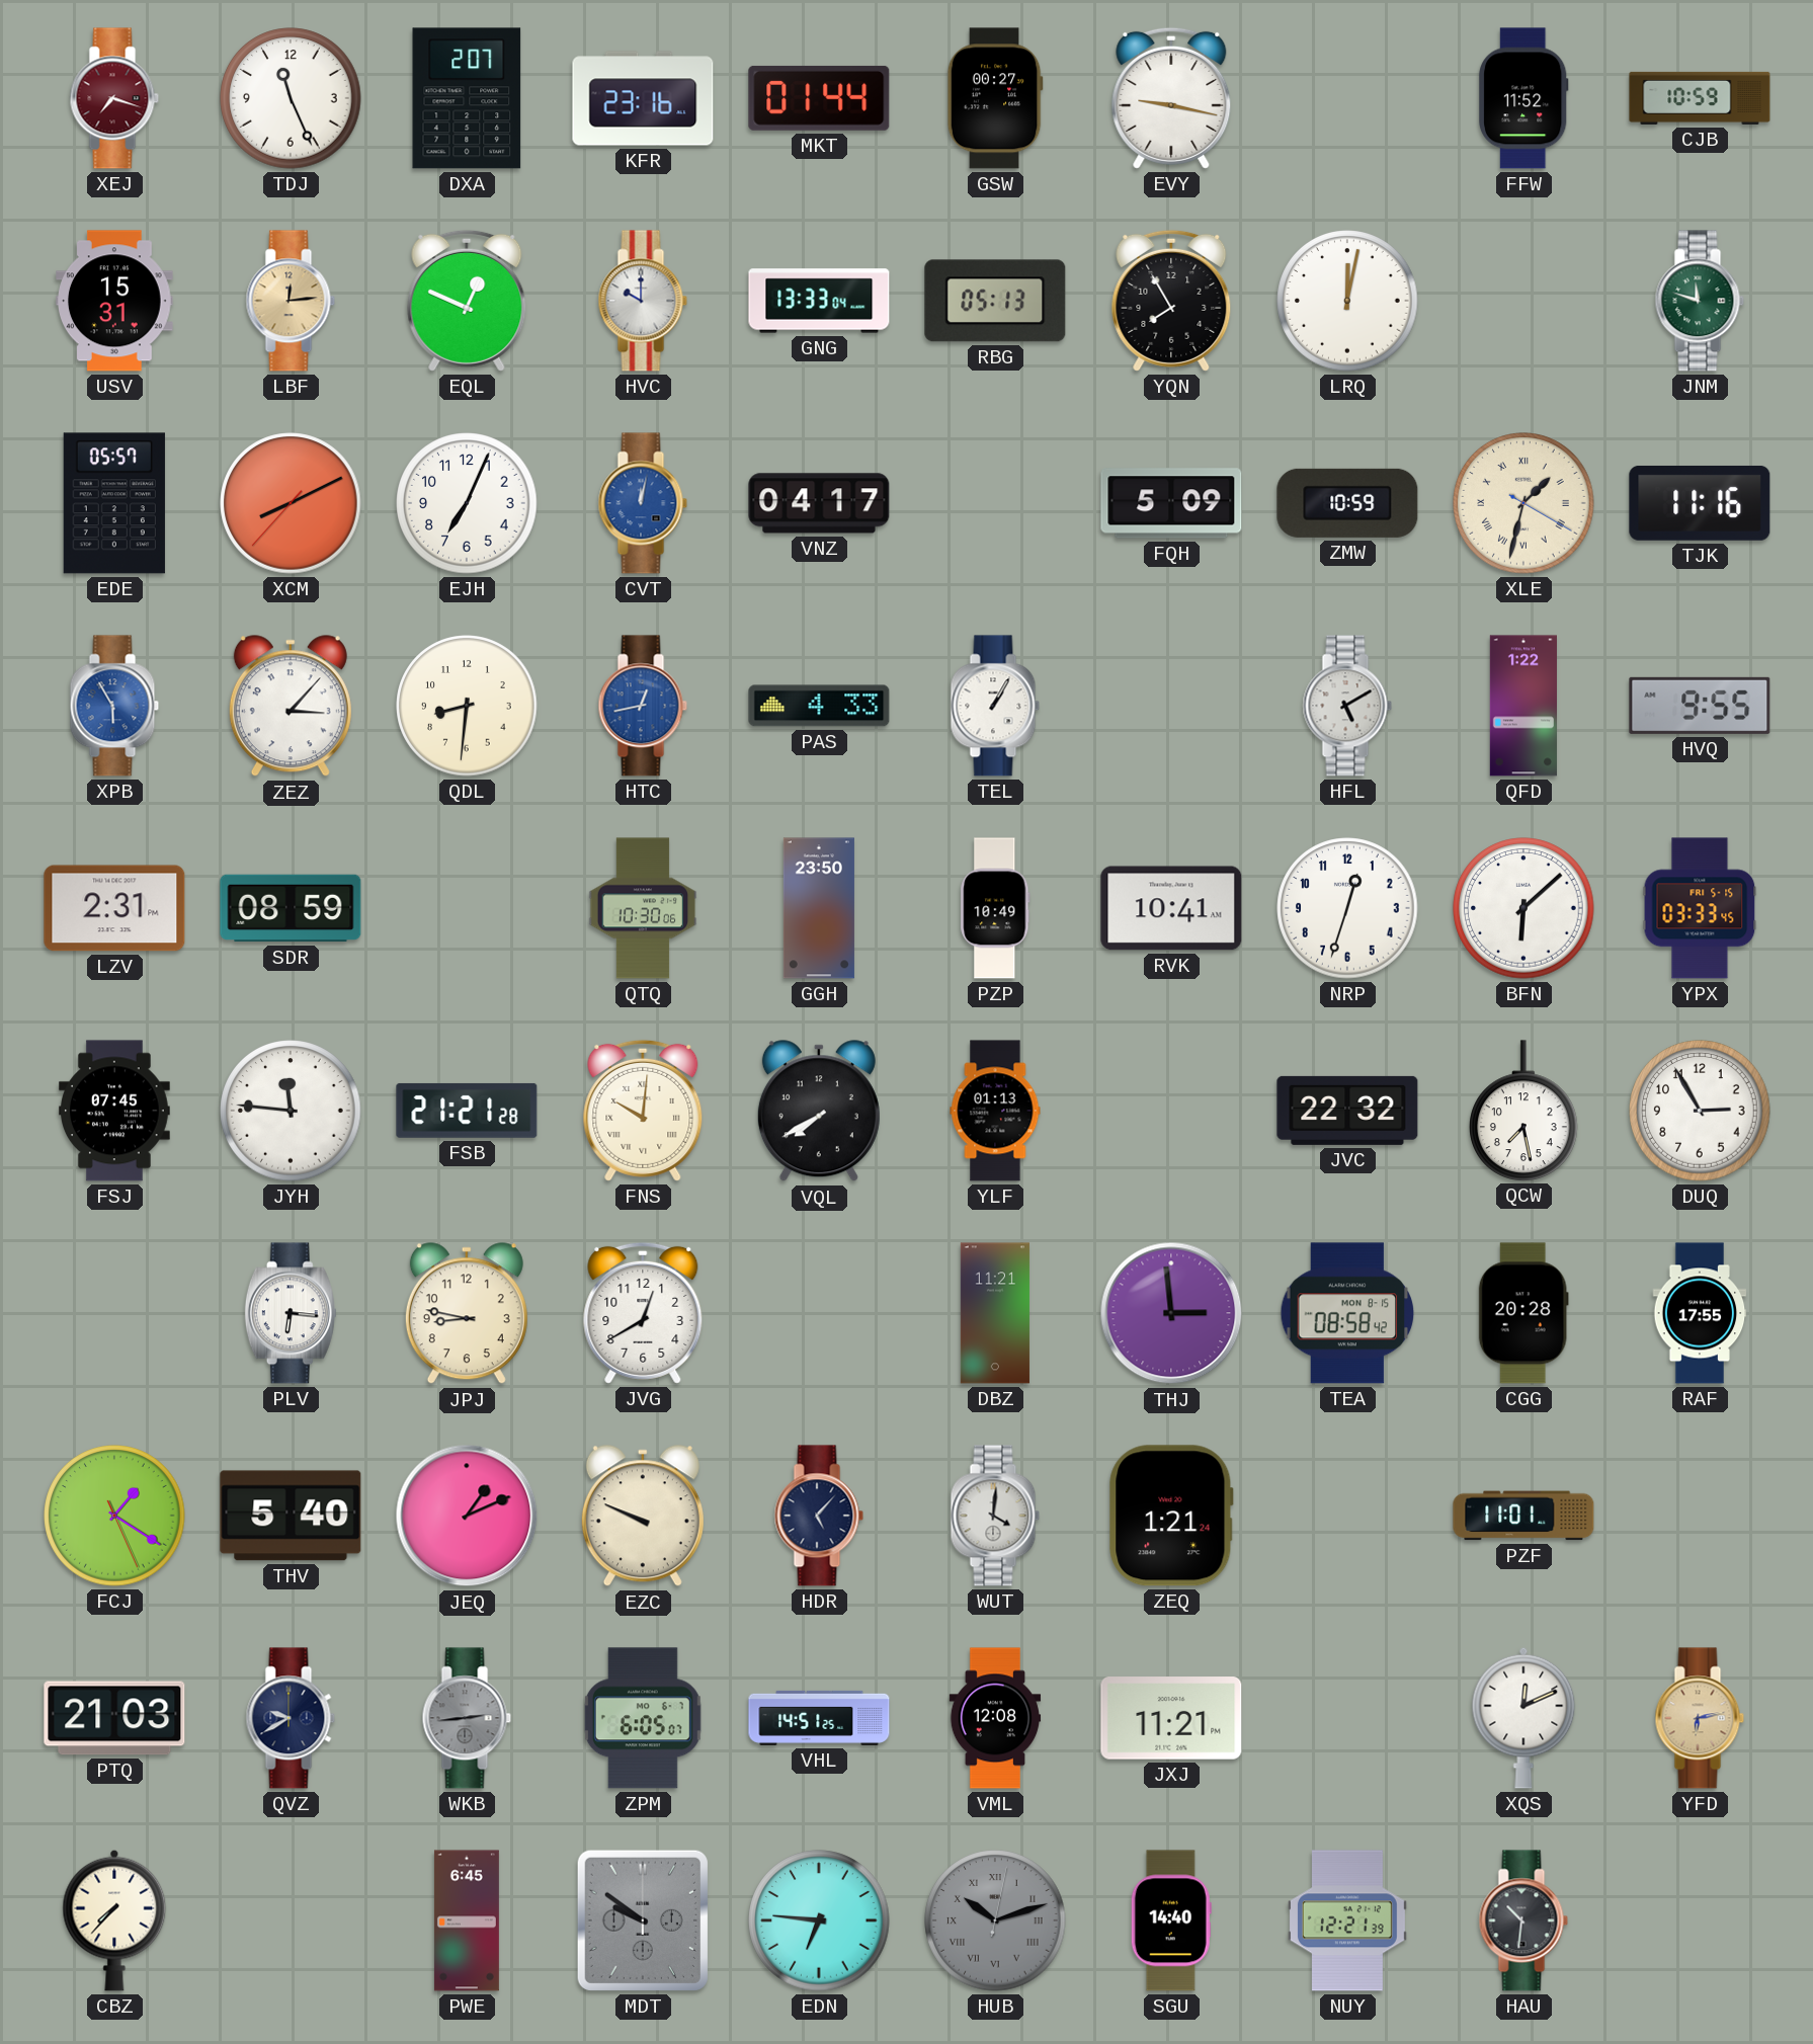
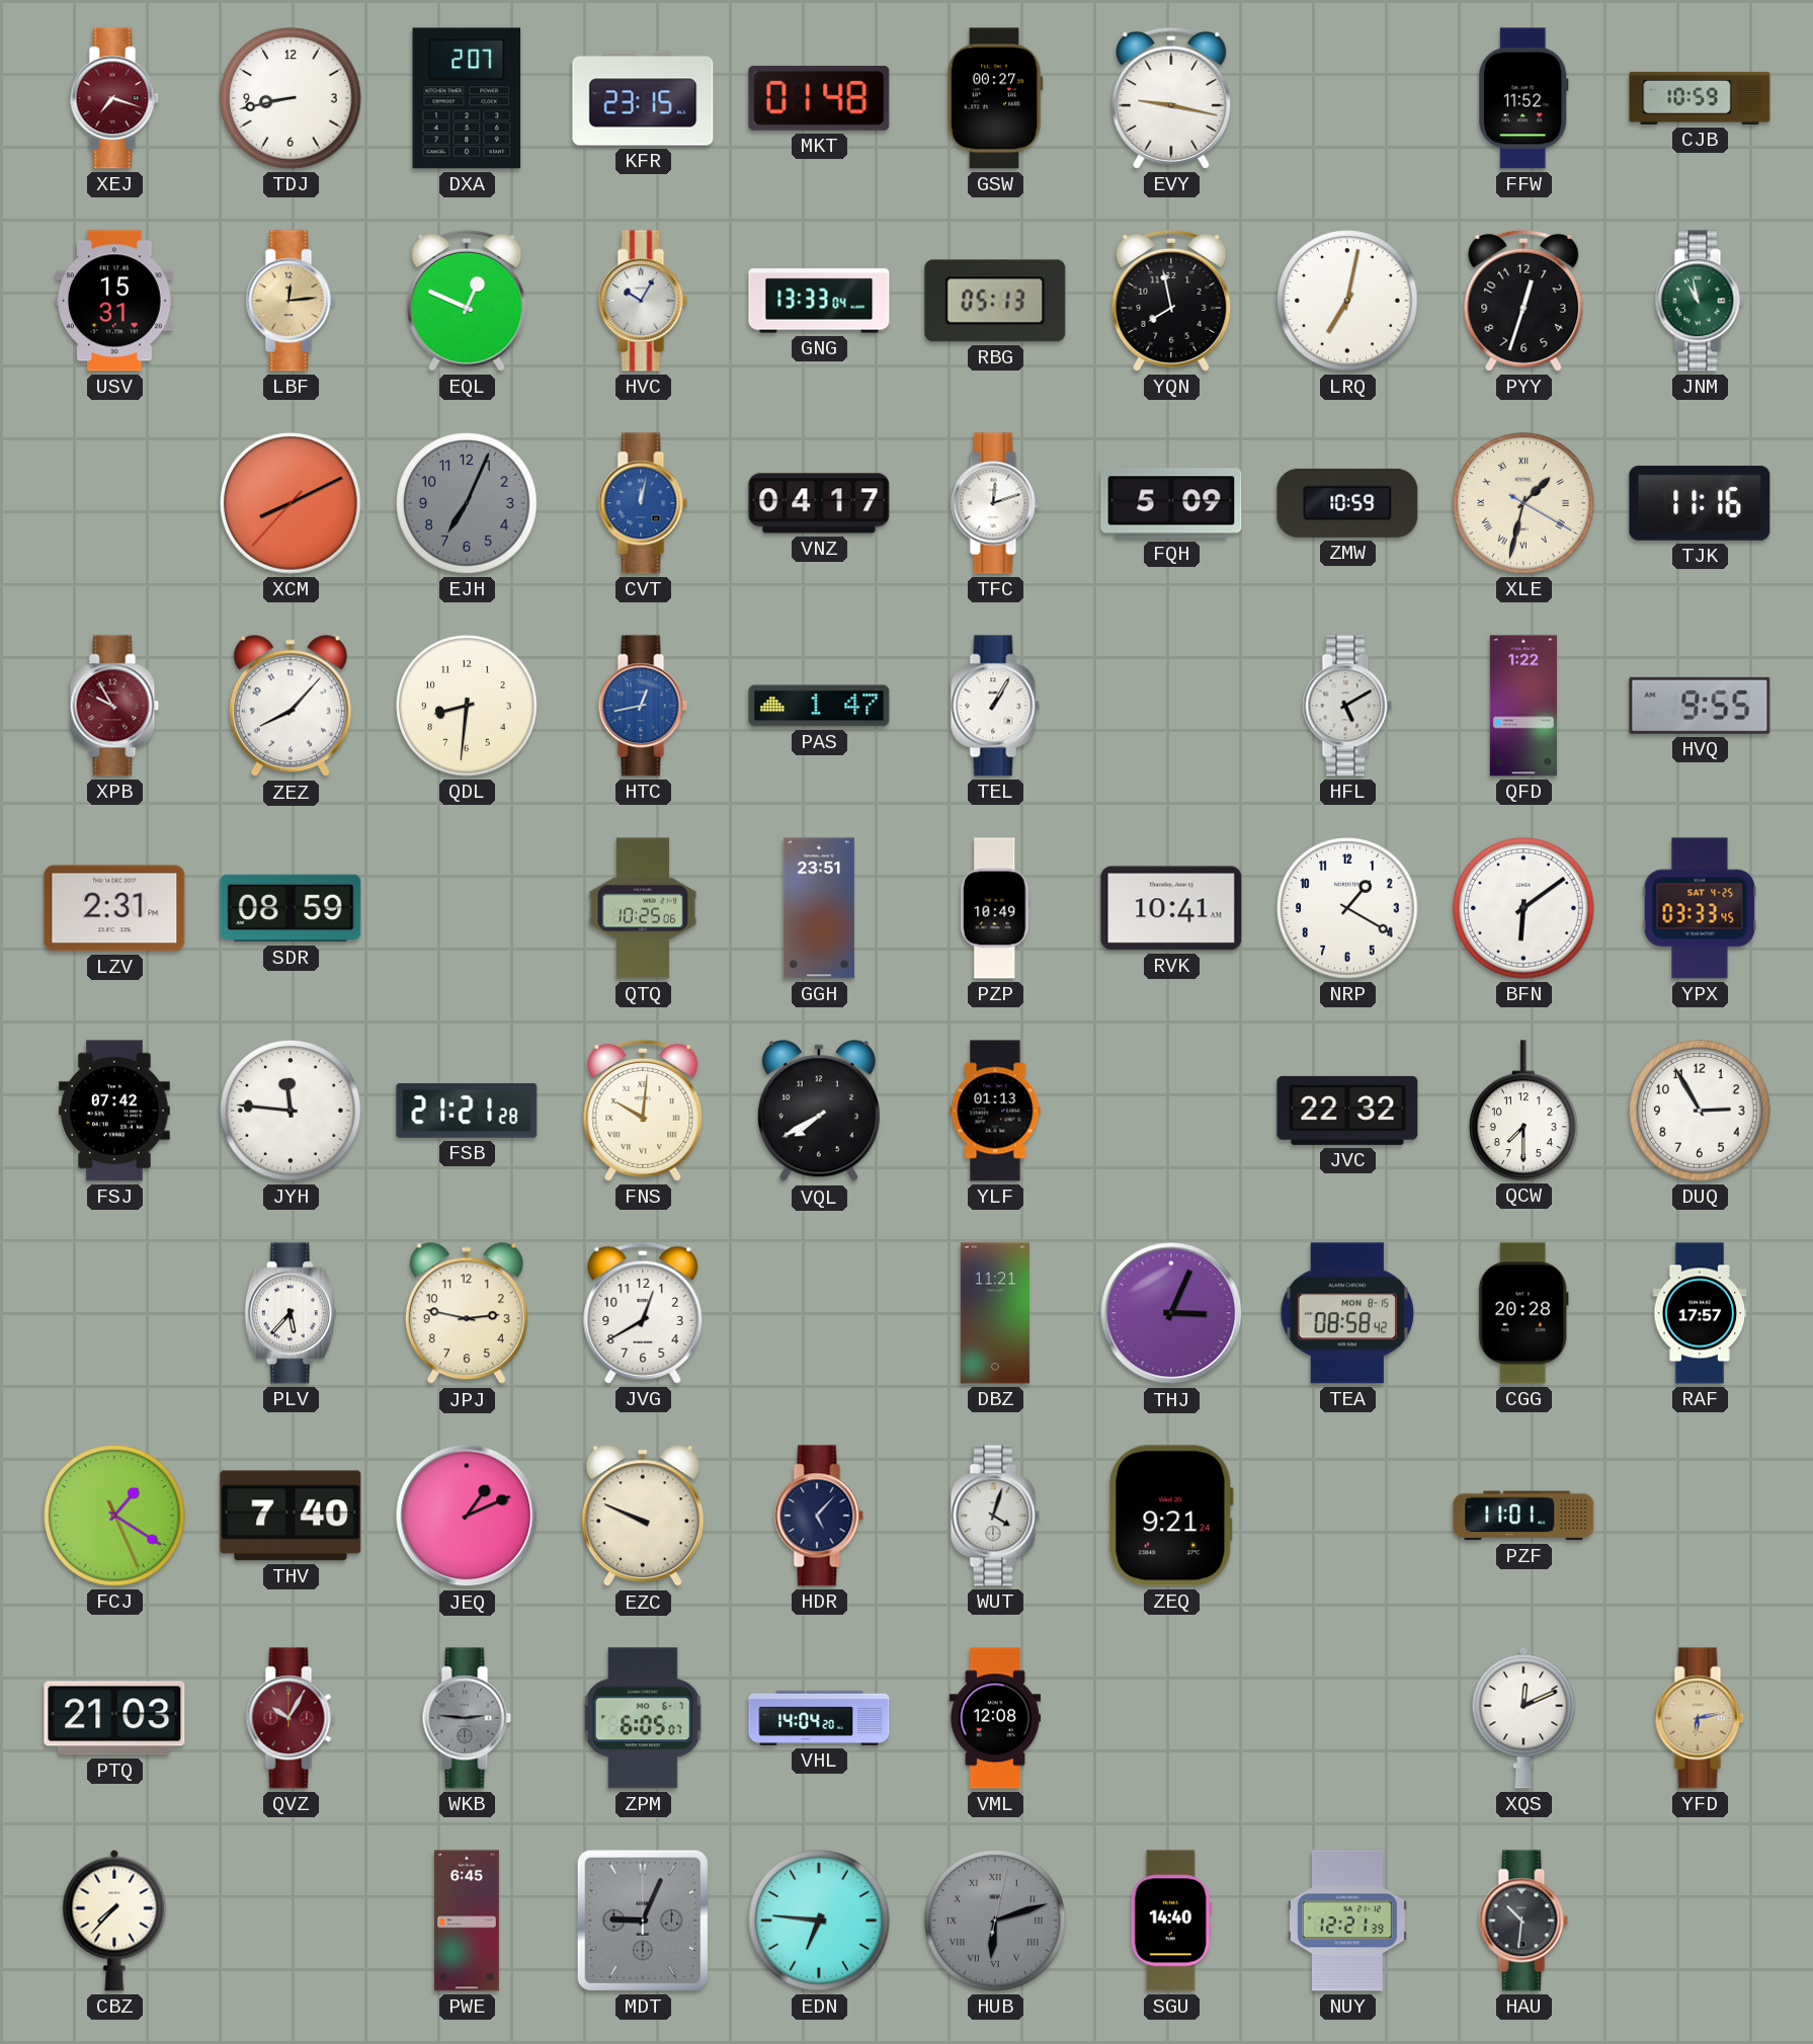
TDJ: 11:26 -> 8:43 (291, 98)
KFR: 23:16 -> 23:15 (643, 98)
MKT: 01:44 -> 01:48 (819, 98)
HVC: 10:00 -> 10:05 (643, 301)
YQN: 7:55 -> 7:58 (1171, 301)
LRQ: 12:02 -> 7:02 (1347, 301)
PYY: none -> 12:33 (1523, 301)
JNM: 11:48 -> 10:58 (1700, 301)
EDE: 05:57 -> none (114, 503)
EJH dial: white -> grey (467, 503)
TFC: none -> 12:12 (995, 503)
XPB: 5:55 -> 9:55 (114, 706)
XPB dial: blue -> burgundy (114, 706)
ZEZ: 3:07 -> 8:07 (291, 707)
PAS: 4:33 -> 1:47 (819, 706)
QTQ: 10:30 -> 10:25 (643, 908)
GGH: 23:50 -> 23:51 (819, 908)
NRP: 12:33 -> 1:20 (1347, 908)
BFN: 6:08 -> 6:09 (1523, 908)
YPX date: FRI 5-15 -> SAT 4-25 (1700, 908)
FSJ: 07:45 -> 07:42 (115, 1111)
QCW: 7:28 -> 7:30 (1524, 1111)
PLV: 6:16 -> 5:37 (291, 1313)
JPJ: 8:47 -> 2:47 (467, 1314)
THJ: 2:59 -> 3:04 (1171, 1313)
RAF: 17:55 -> 17:57 (1700, 1313)
THV: 5:40 -> 7:40 (291, 1516)
WUT: 4:01 -> 4:03 (995, 1516)
ZEQ: 1:21 -> 9:21 (1171, 1516)
QVZ: 9:40 -> 10:05 (291, 1718)
QVZ dial: navy -> burgundy (291, 1718)
WKB: 2:44 -> 2:46 (467, 1718)
VHL: 14:51 -> 14:04 (819, 1718)
JXJ: 11:21 -> none (1171, 1718)
MDT: 9:51 -> 9:04 (643, 1920)
HUB: 10:12 -> 6:12 (995, 1920)
